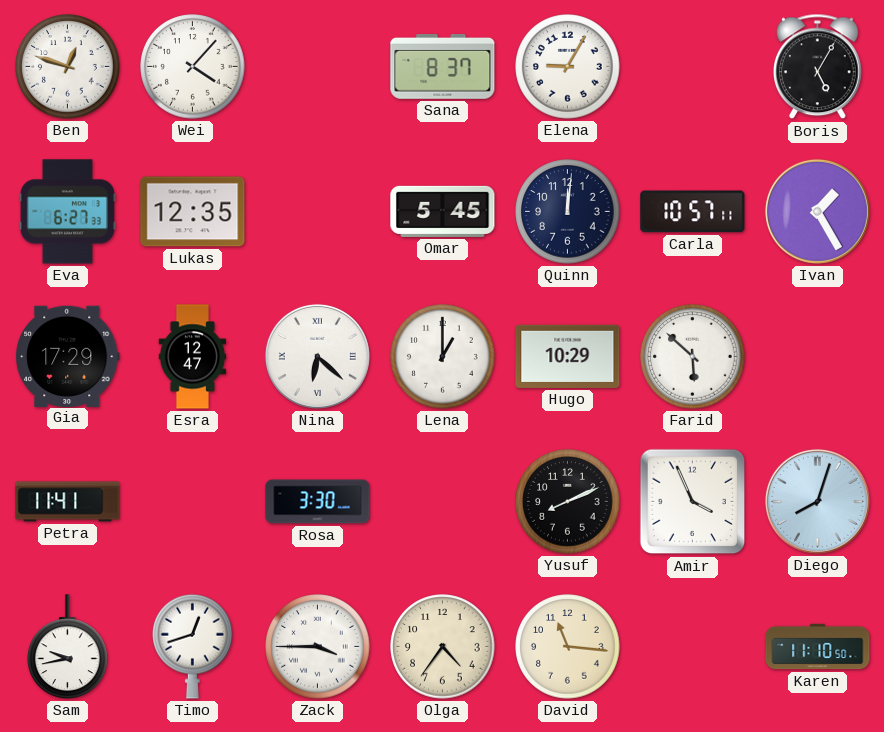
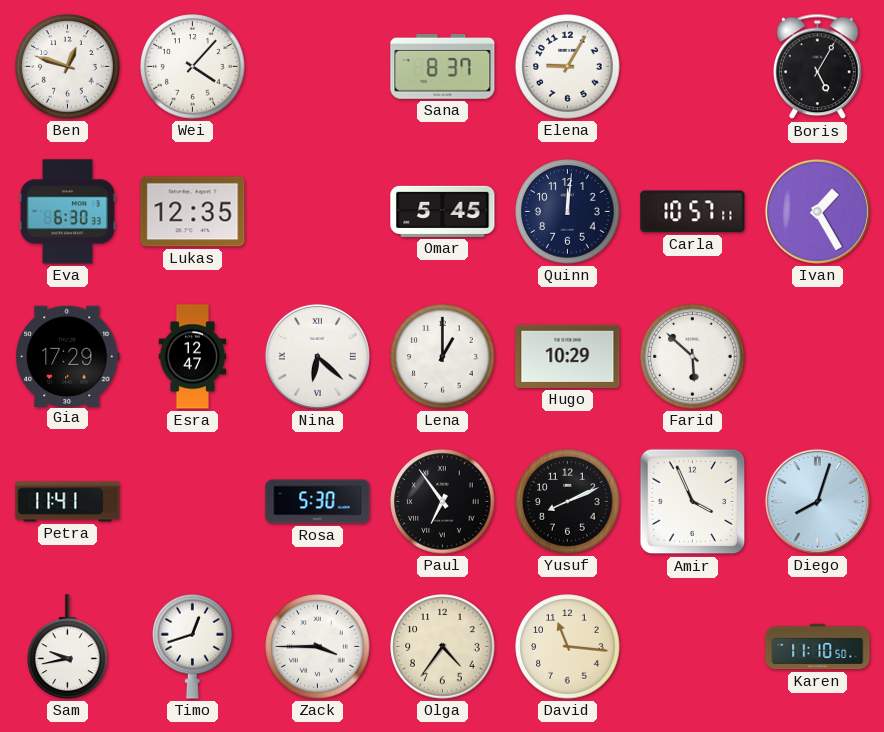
Eva: 6:27 -> 6:30 (67, 212)
Rosa: 3:30 -> 5:30 (318, 502)
Paul: none -> 6:54 (443, 502)
